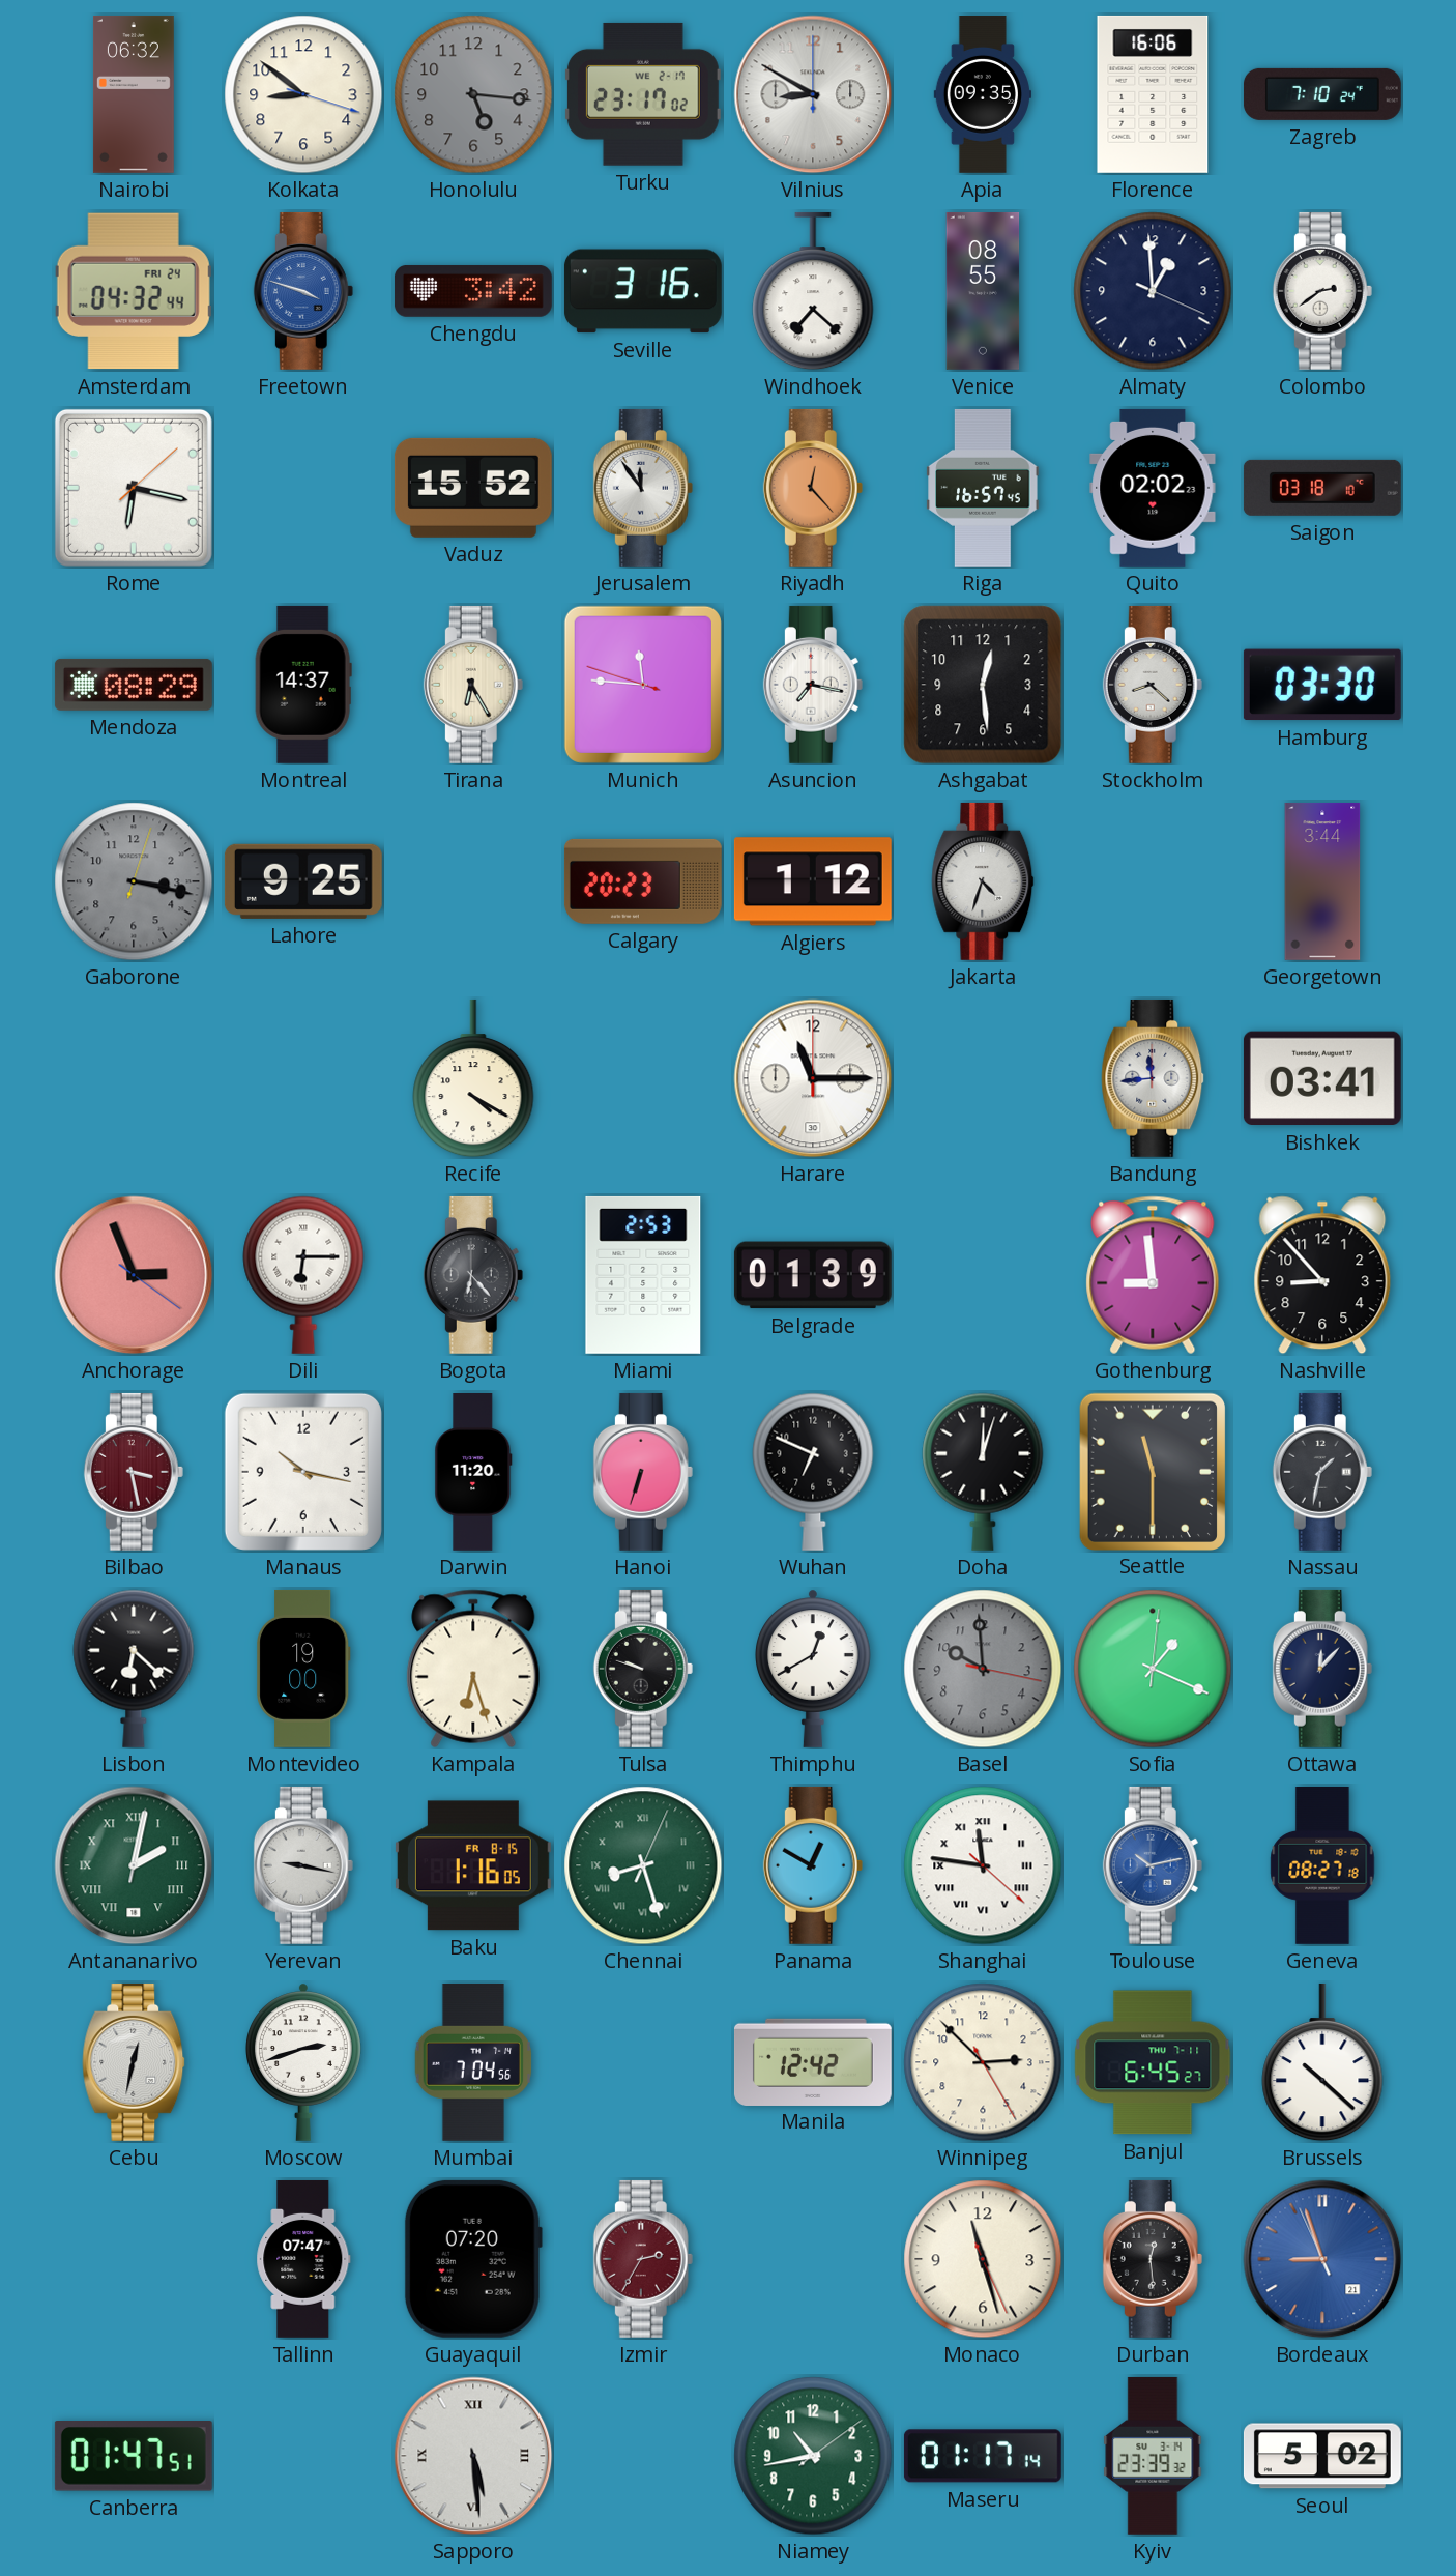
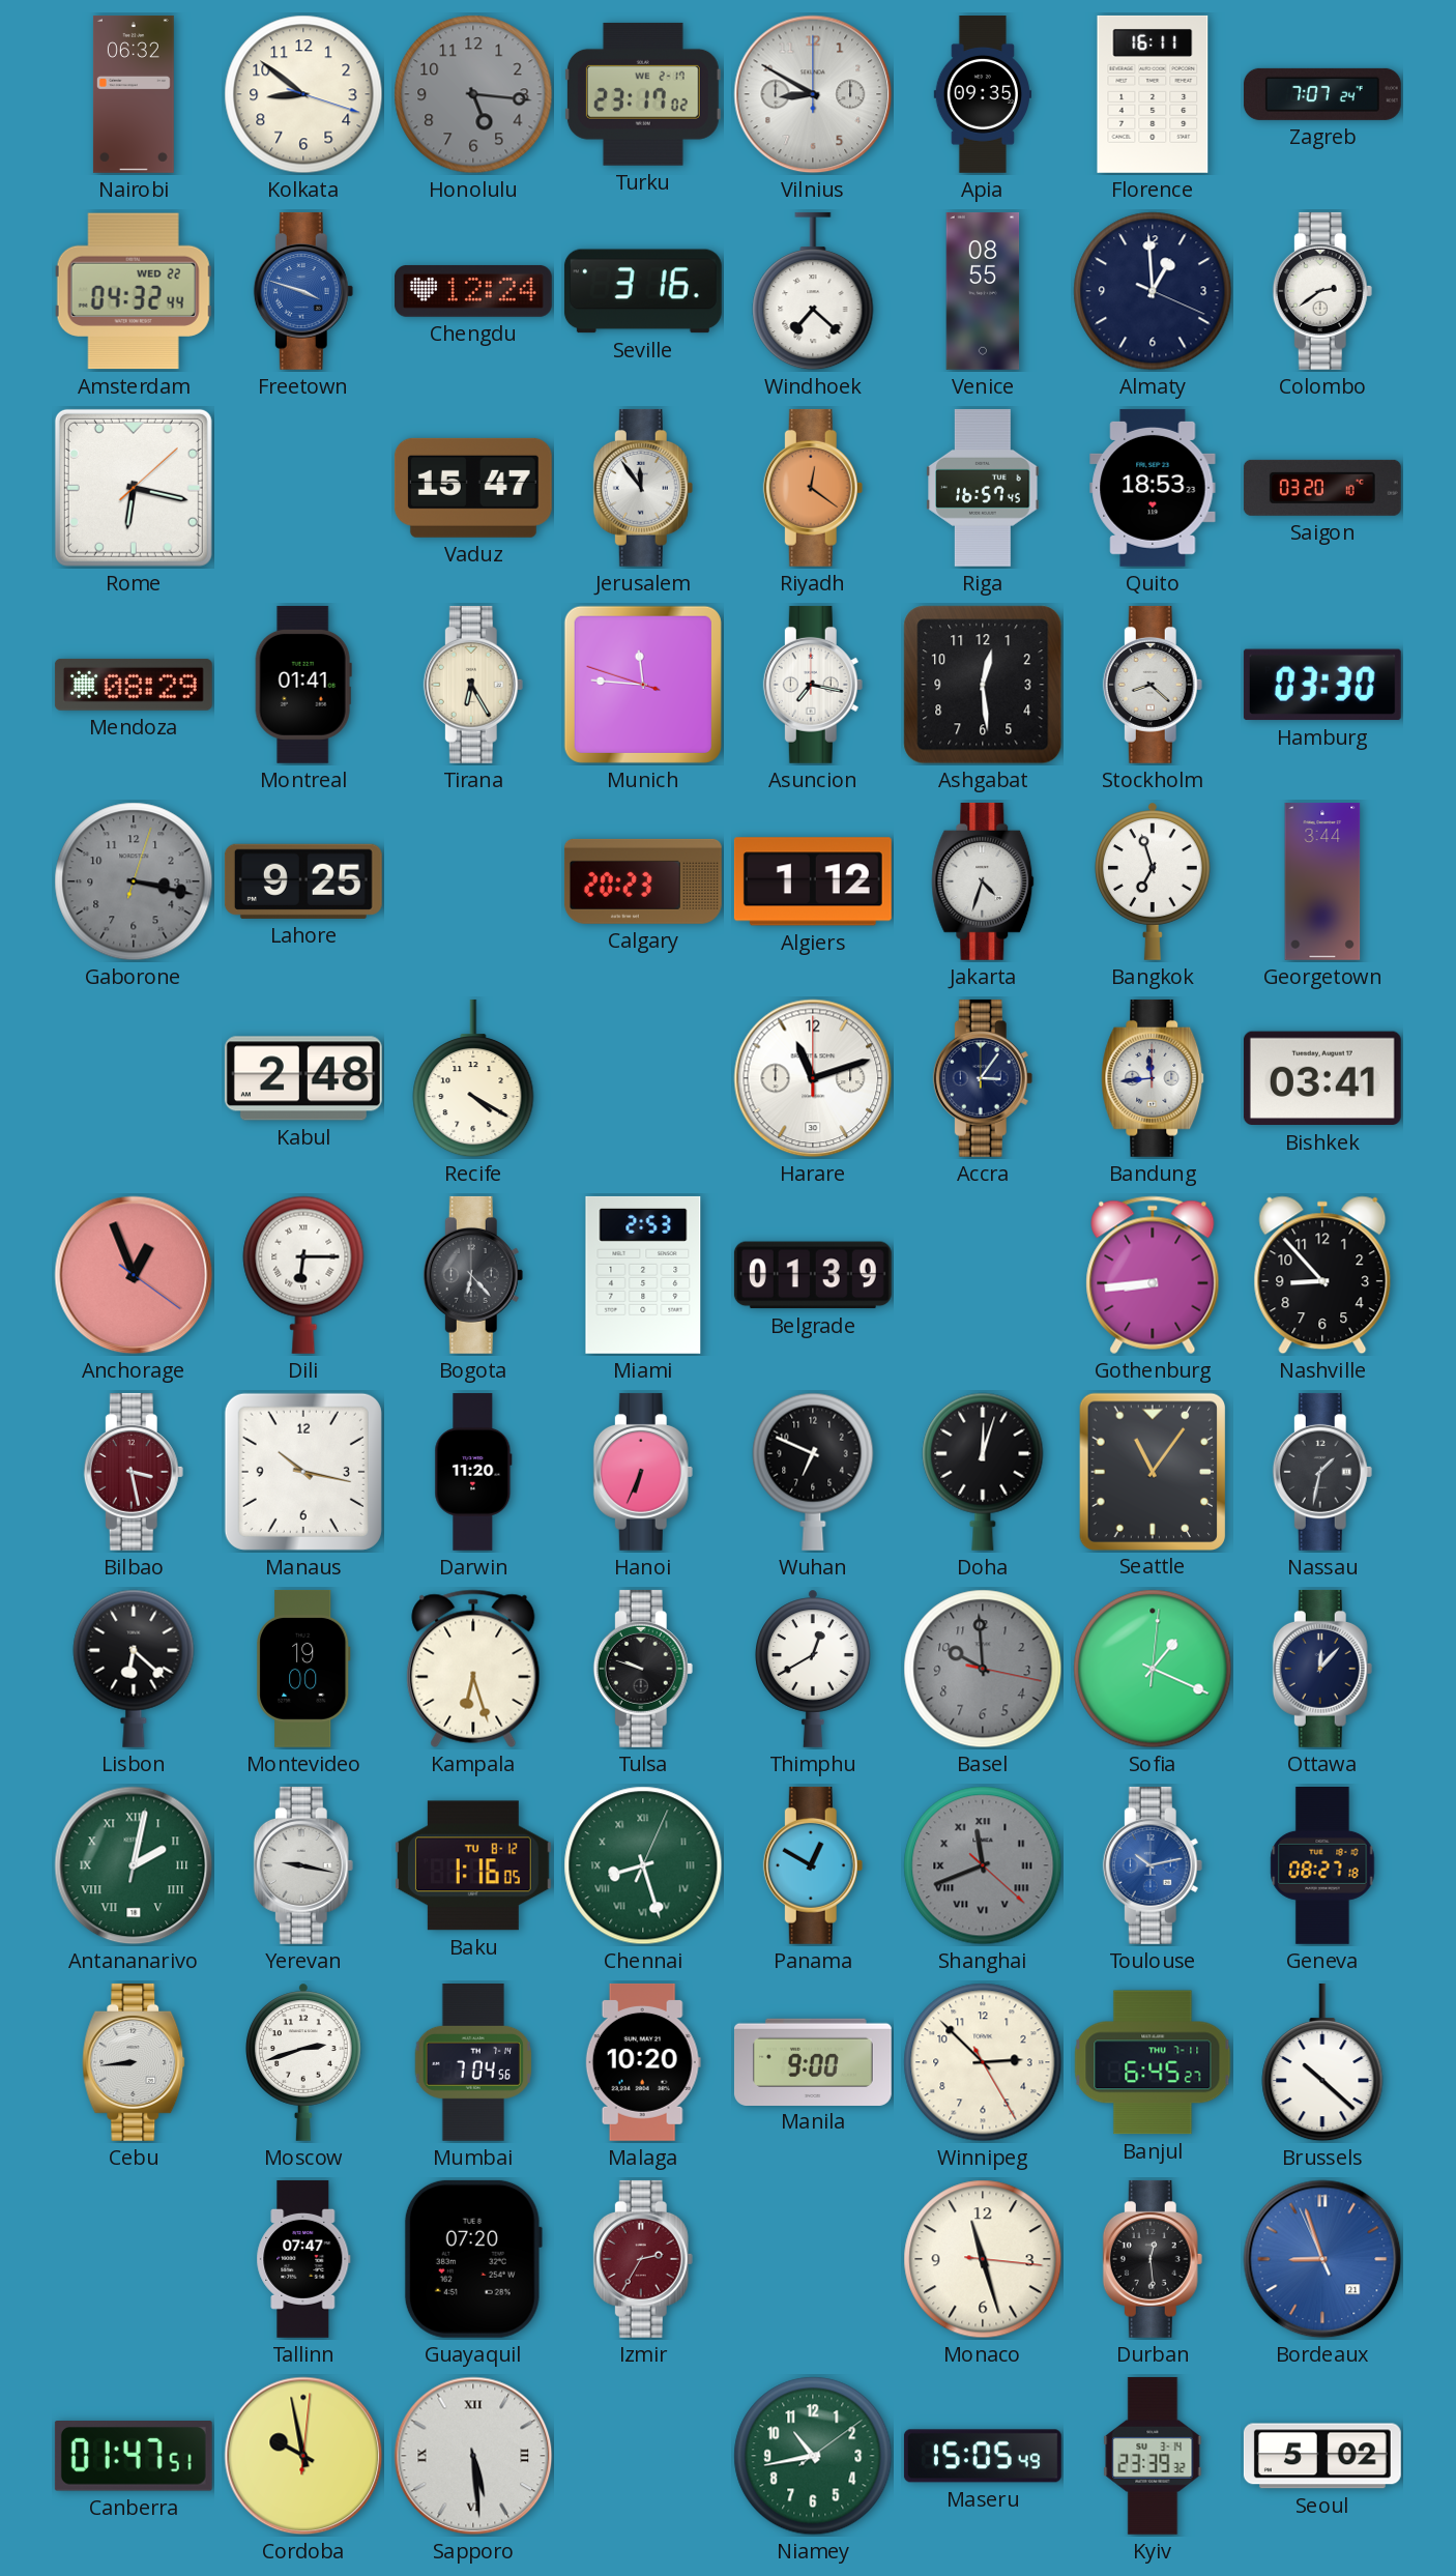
Florence: 16:06 -> 16:11 (1153, 94)
Zagreb: 7:10 -> 7:07 (1322, 94)
Amsterdam date: FRI 24 -> WED 22 (134, 291)
Chengdu: 3:42 -> 12:24 (473, 291)
Vaduz: 15:52 -> 15:47 (473, 488)
Riyadh: 12:23 -> 12:21 (813, 488)
Quito: 02:02 -> 18:53 (1153, 488)
Saigon: 03:18 -> 03:20 (1322, 488)
Montreal: 14:37 -> 01:41 (303, 685)
Bangkok: none -> 6:57 (1154, 881)
Kabul: none -> 2:48 (303, 1078)
Harare: 11:15 -> 11:12 (813, 1078)
Accra: none -> 3:06 (983, 1078)
Anchorage: 2:56 -> 12:56 (134, 1275)
Gothenburg: 8:59 -> 8:44 (1153, 1275)
Hanoi: 6:33 -> 6:34 (643, 1472)
Seattle: 11:30 -> 11:06 (1152, 1471)
Baku date: FR 8-15 -> TU 8-12 (473, 1865)
Shanghai: 11:46 -> 11:41 (983, 1865)
Shanghai dial: white -> grey (983, 1865)
Cebu: 12:32 -> 8:44 (134, 2062)
Malaga: none -> 10:20 (643, 2062)
Manila: 12:42 -> 9:00 (813, 2061)
Monaco: 11:27:26 -> 11:27:16 (983, 2259)
Cordoba: none -> 9:58 (303, 2456)
Maseru: 01:17 -> 15:05 (983, 2456)
